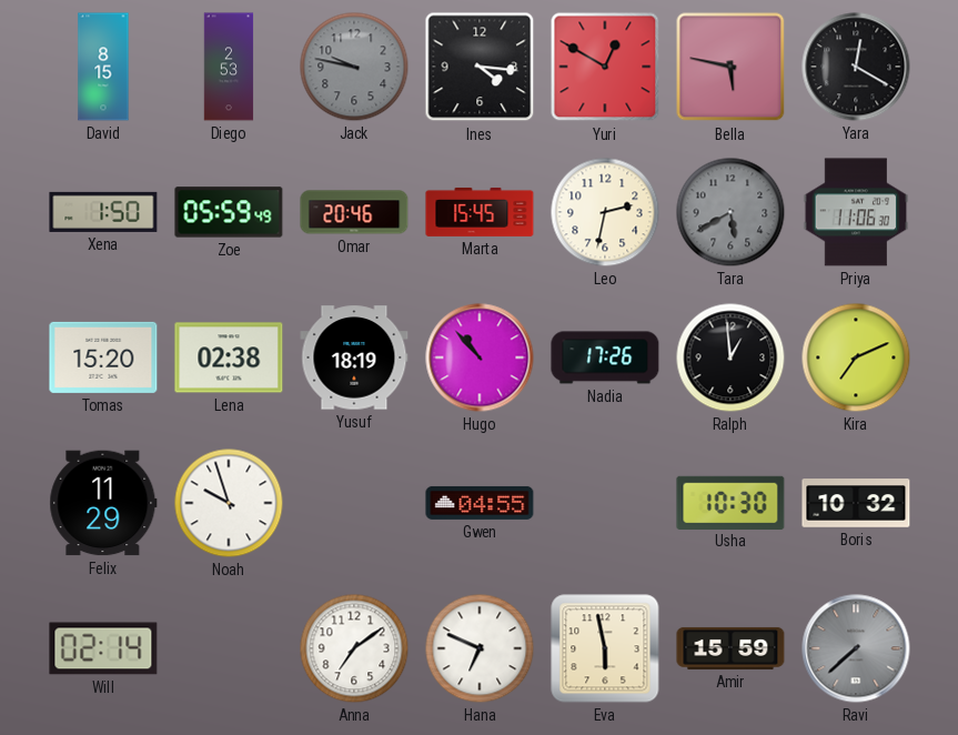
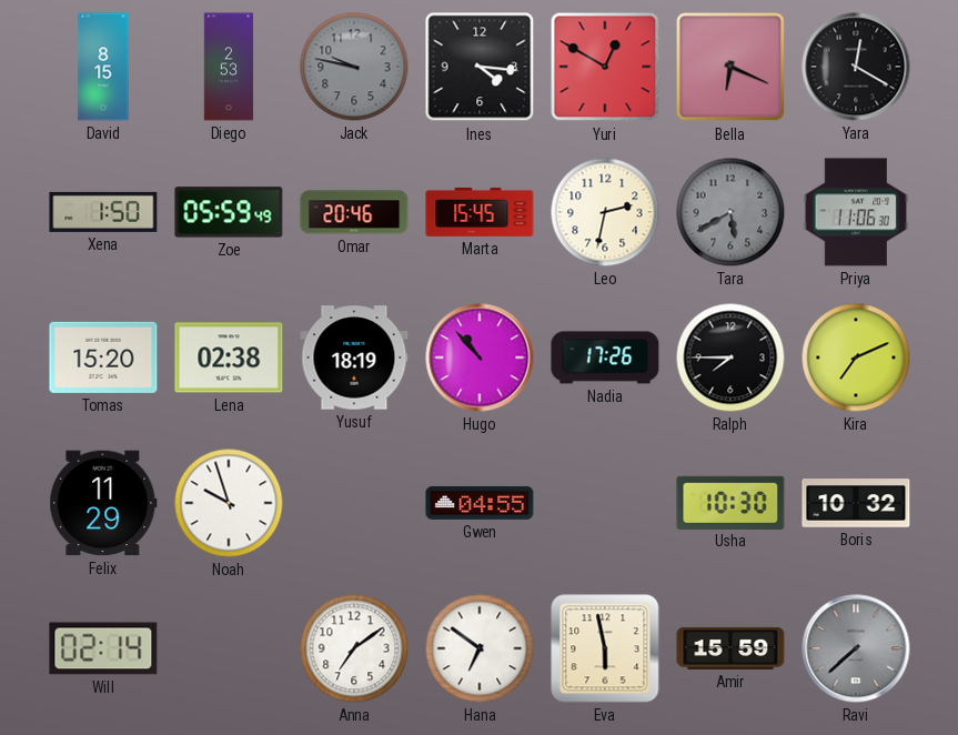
Bella: 5:47 -> 6:19 (730, 67)
Ralph: 12:59 -> 7:45 (730, 358)
Hana: 6:49 -> 6:51 (480, 648)
